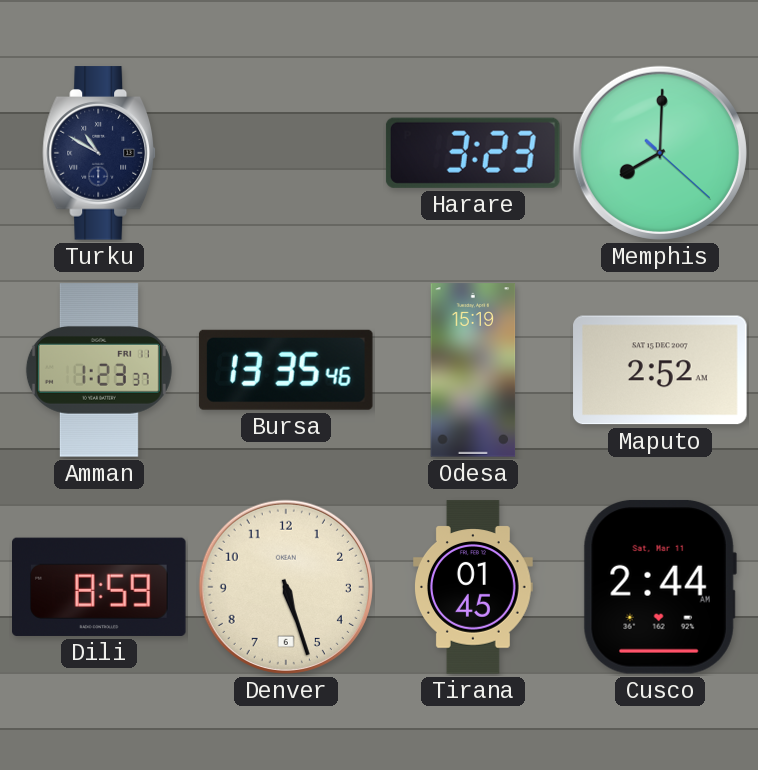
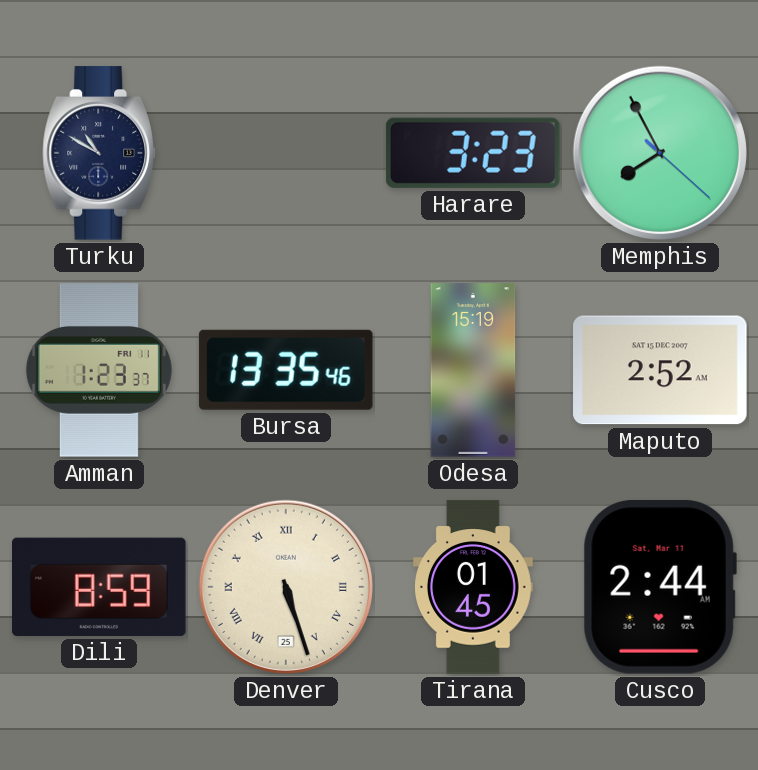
Memphis: 8:00 -> 7:55 (660, 153)
Denver date: 6 -> 25 (286, 587)
Denver numerals: Arabic -> Roman (286, 587)
